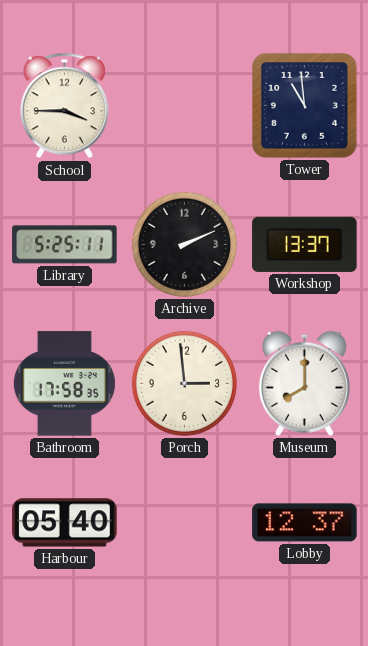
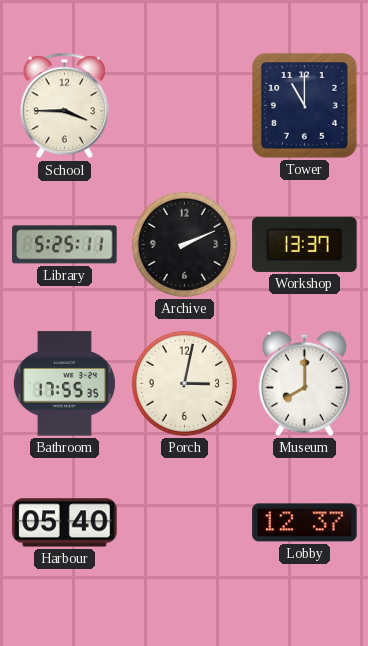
Tower: 10:59 -> 11:00 (305, 106)
Bathroom: 17:58 -> 17:55 (64, 384)
Porch: 2:59 -> 3:02 (184, 383)
